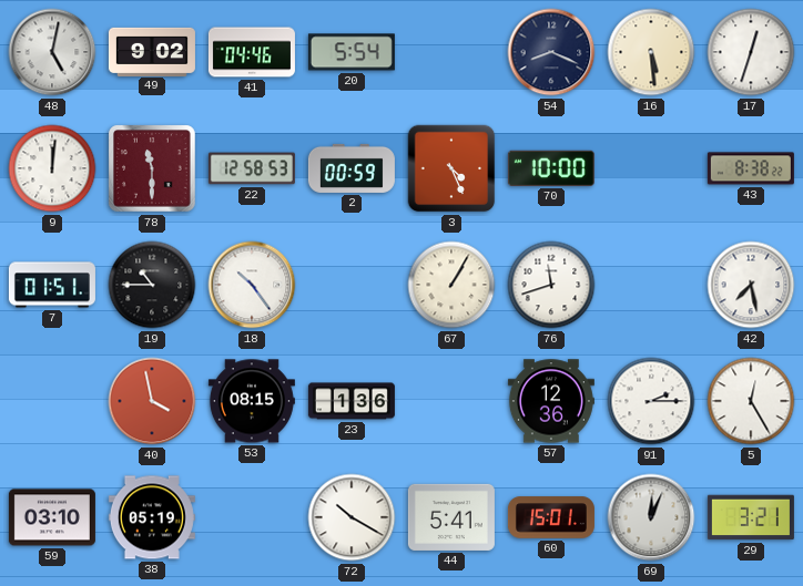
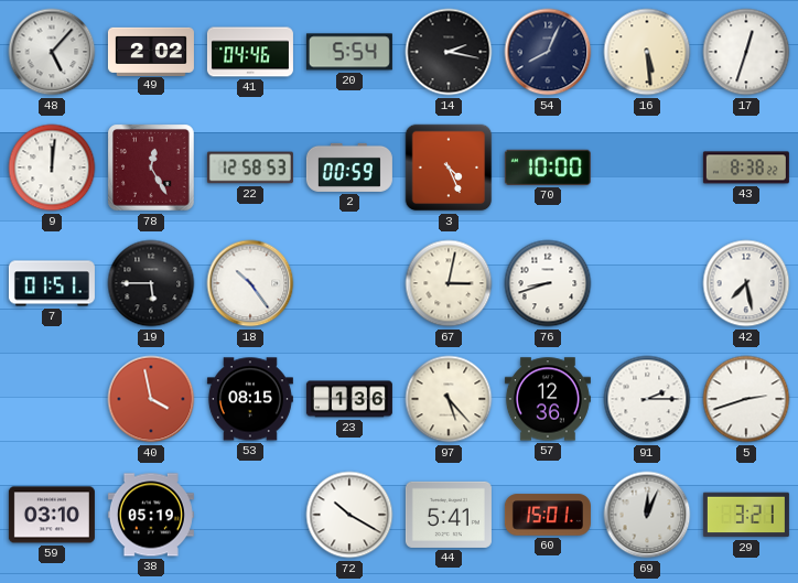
48: 5:02 -> 5:07 (52, 52)
49: 9:02 -> 2:02 (151, 51)
14: none -> 2:17 (449, 52)
54: 8:19 -> 8:04 (548, 52)
78: 11:30 -> 12:25 (151, 168)
19: 10:45 -> 5:45 (151, 283)
67: 1:05 -> 3:02 (449, 283)
76: 11:42 -> 8:42 (548, 283)
97: none -> 5:23 (449, 399)
5: 12:25 -> 2:42 (746, 399)
